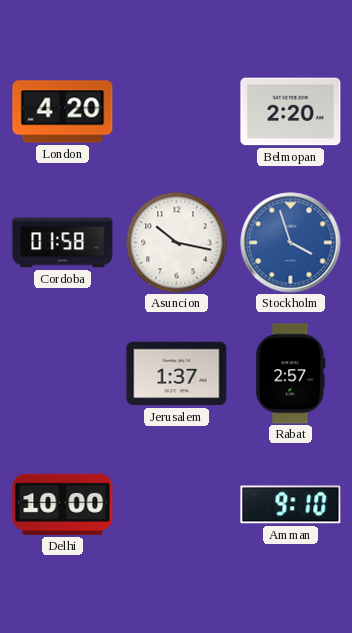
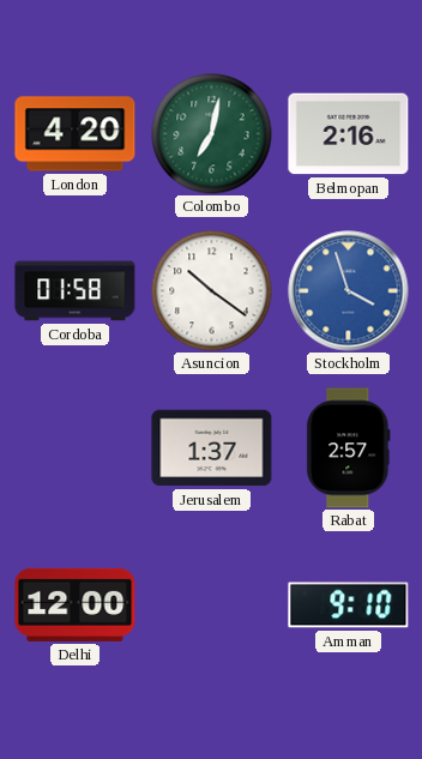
Colombo: none -> 7:02 (212, 134)
Belmopan: 2:20 -> 2:16 (349, 134)
Asuncion: 10:17 -> 10:21 (212, 291)
Delhi: 10:00 -> 12:00 (76, 604)
